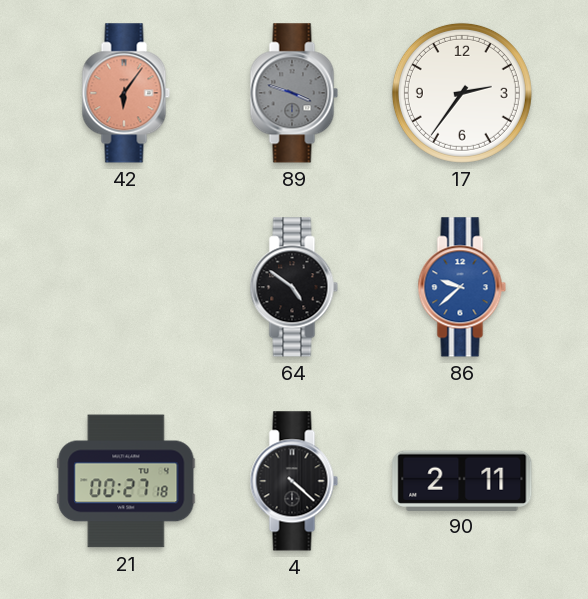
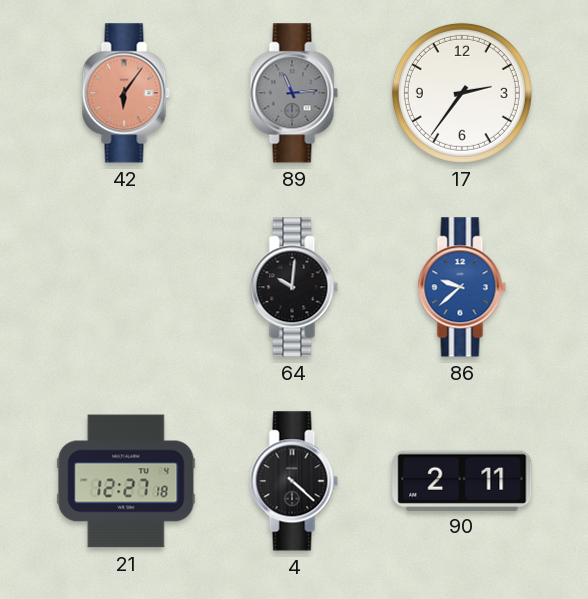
89: 3:48 -> 11:14 (294, 93)
64: 4:51 -> 10:01 (294, 287)
21: 00:27 -> 12:27 (126, 481)
